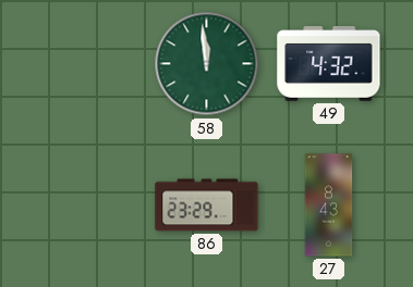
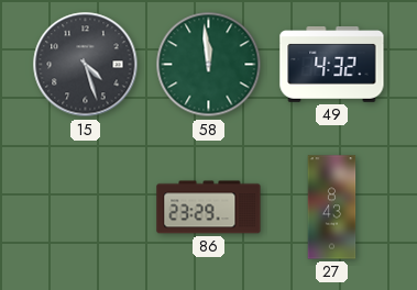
15: none -> 4:27 (86, 65)
